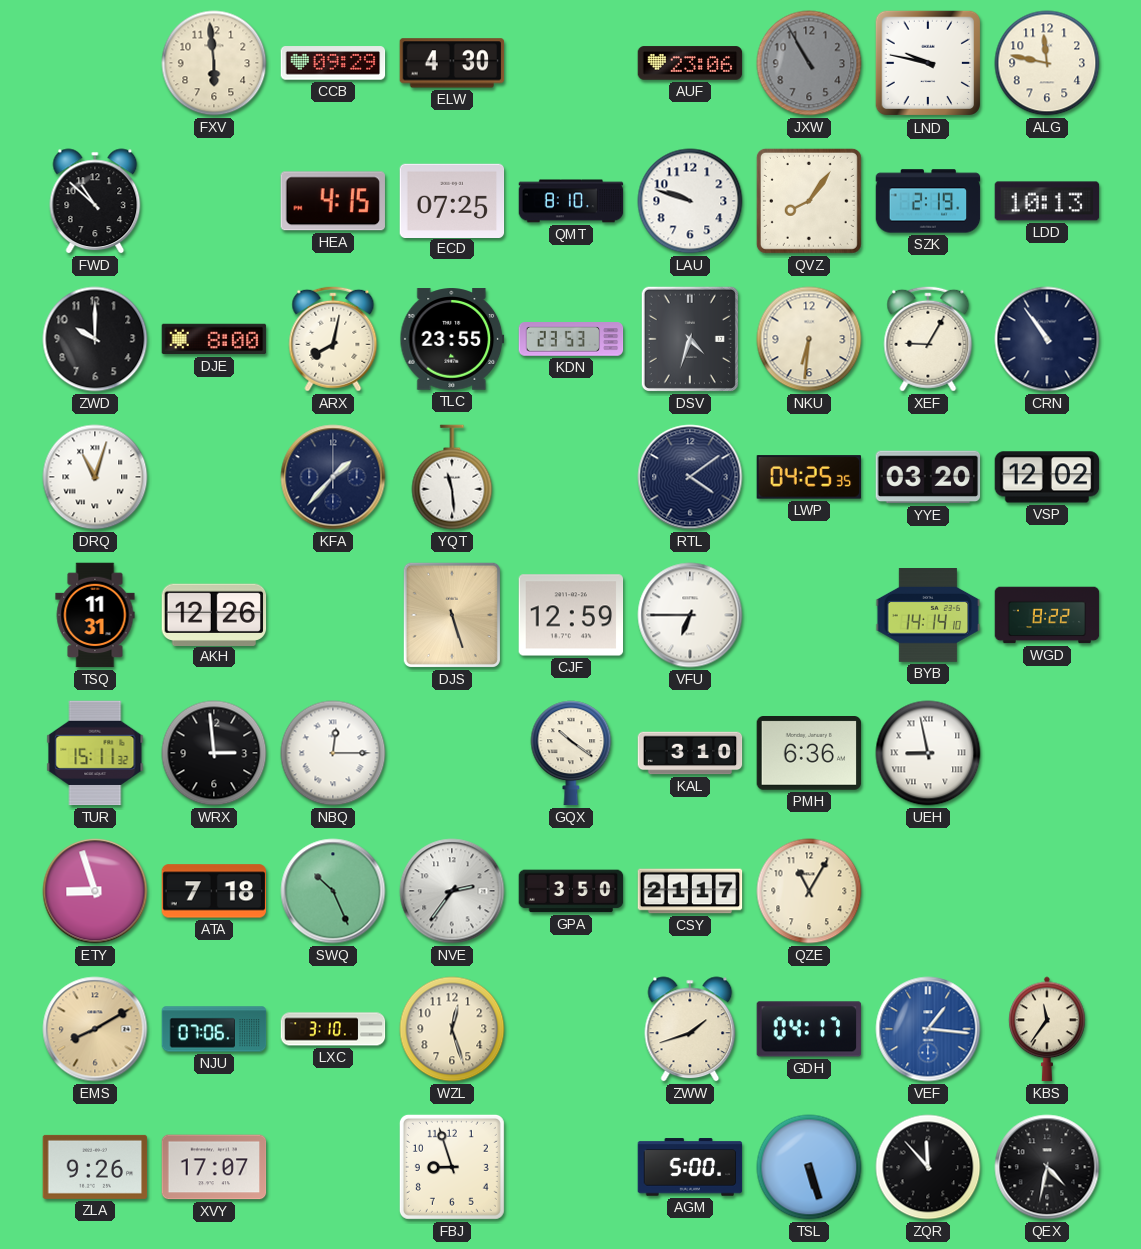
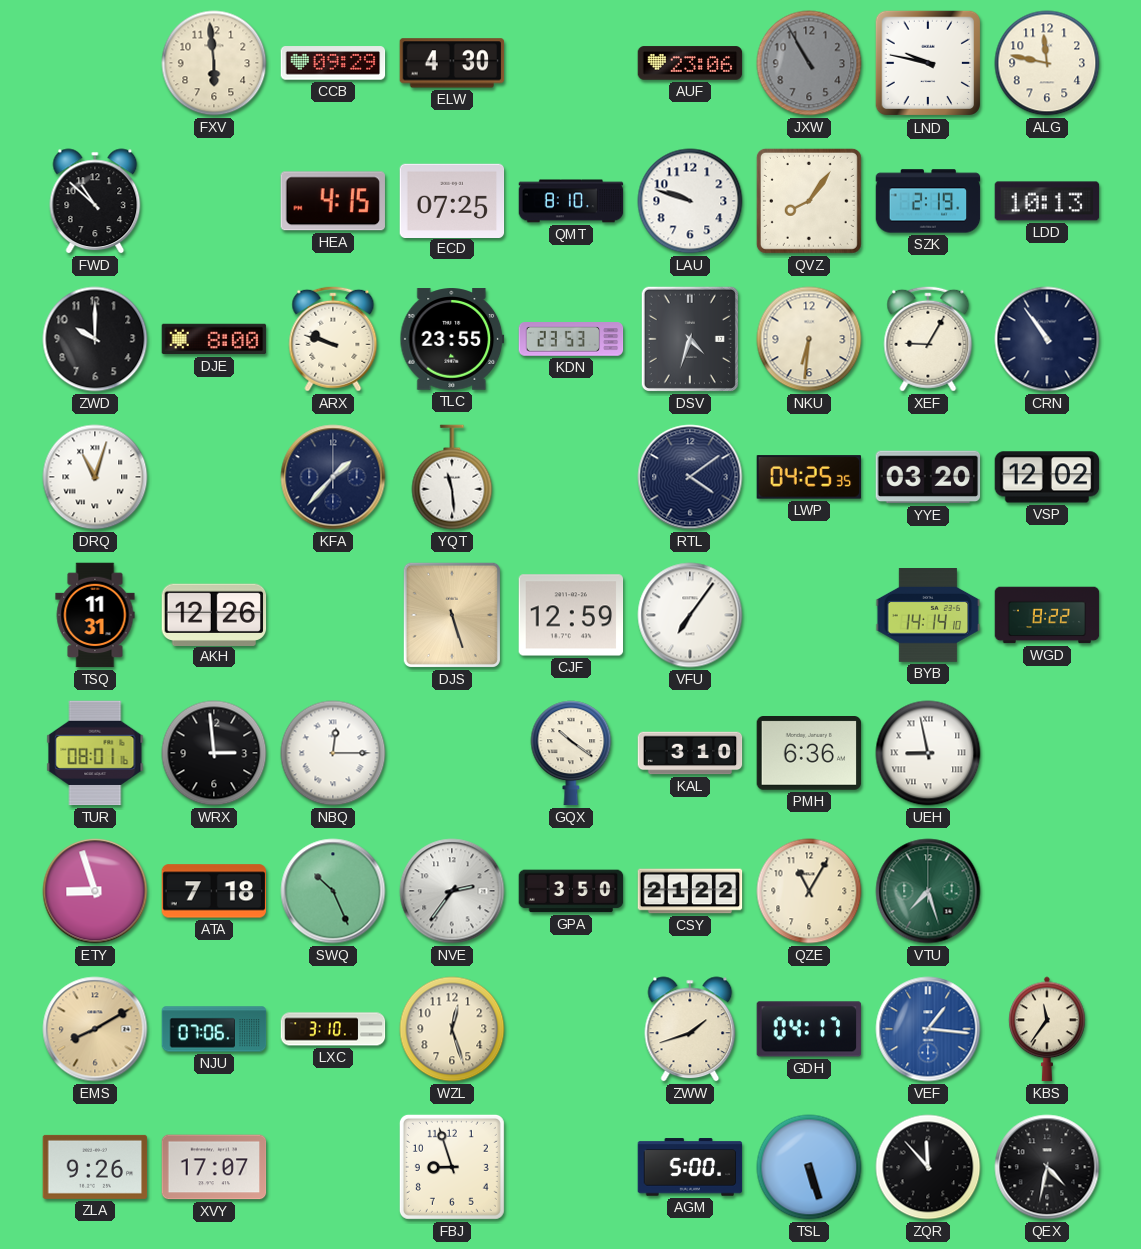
ARX: 8:02 -> 9:48 (333, 339)
VFU: 6:45 -> 7:06 (690, 615)
TUR: 15:11 -> 08:01 (95, 753)
CSY: 21:17 -> 21:22 (690, 891)
VTU: none -> 7:27 (928, 891)
